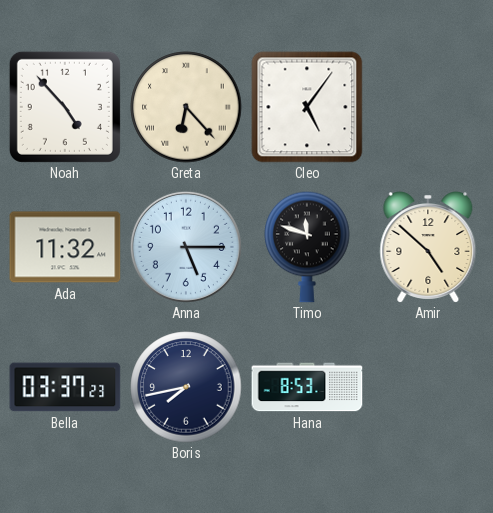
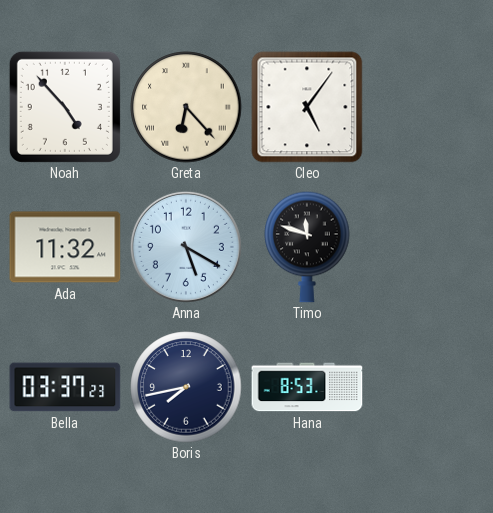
Anna: 5:15 -> 5:20 (186, 247)
Amir: 4:52 -> none (428, 248)
